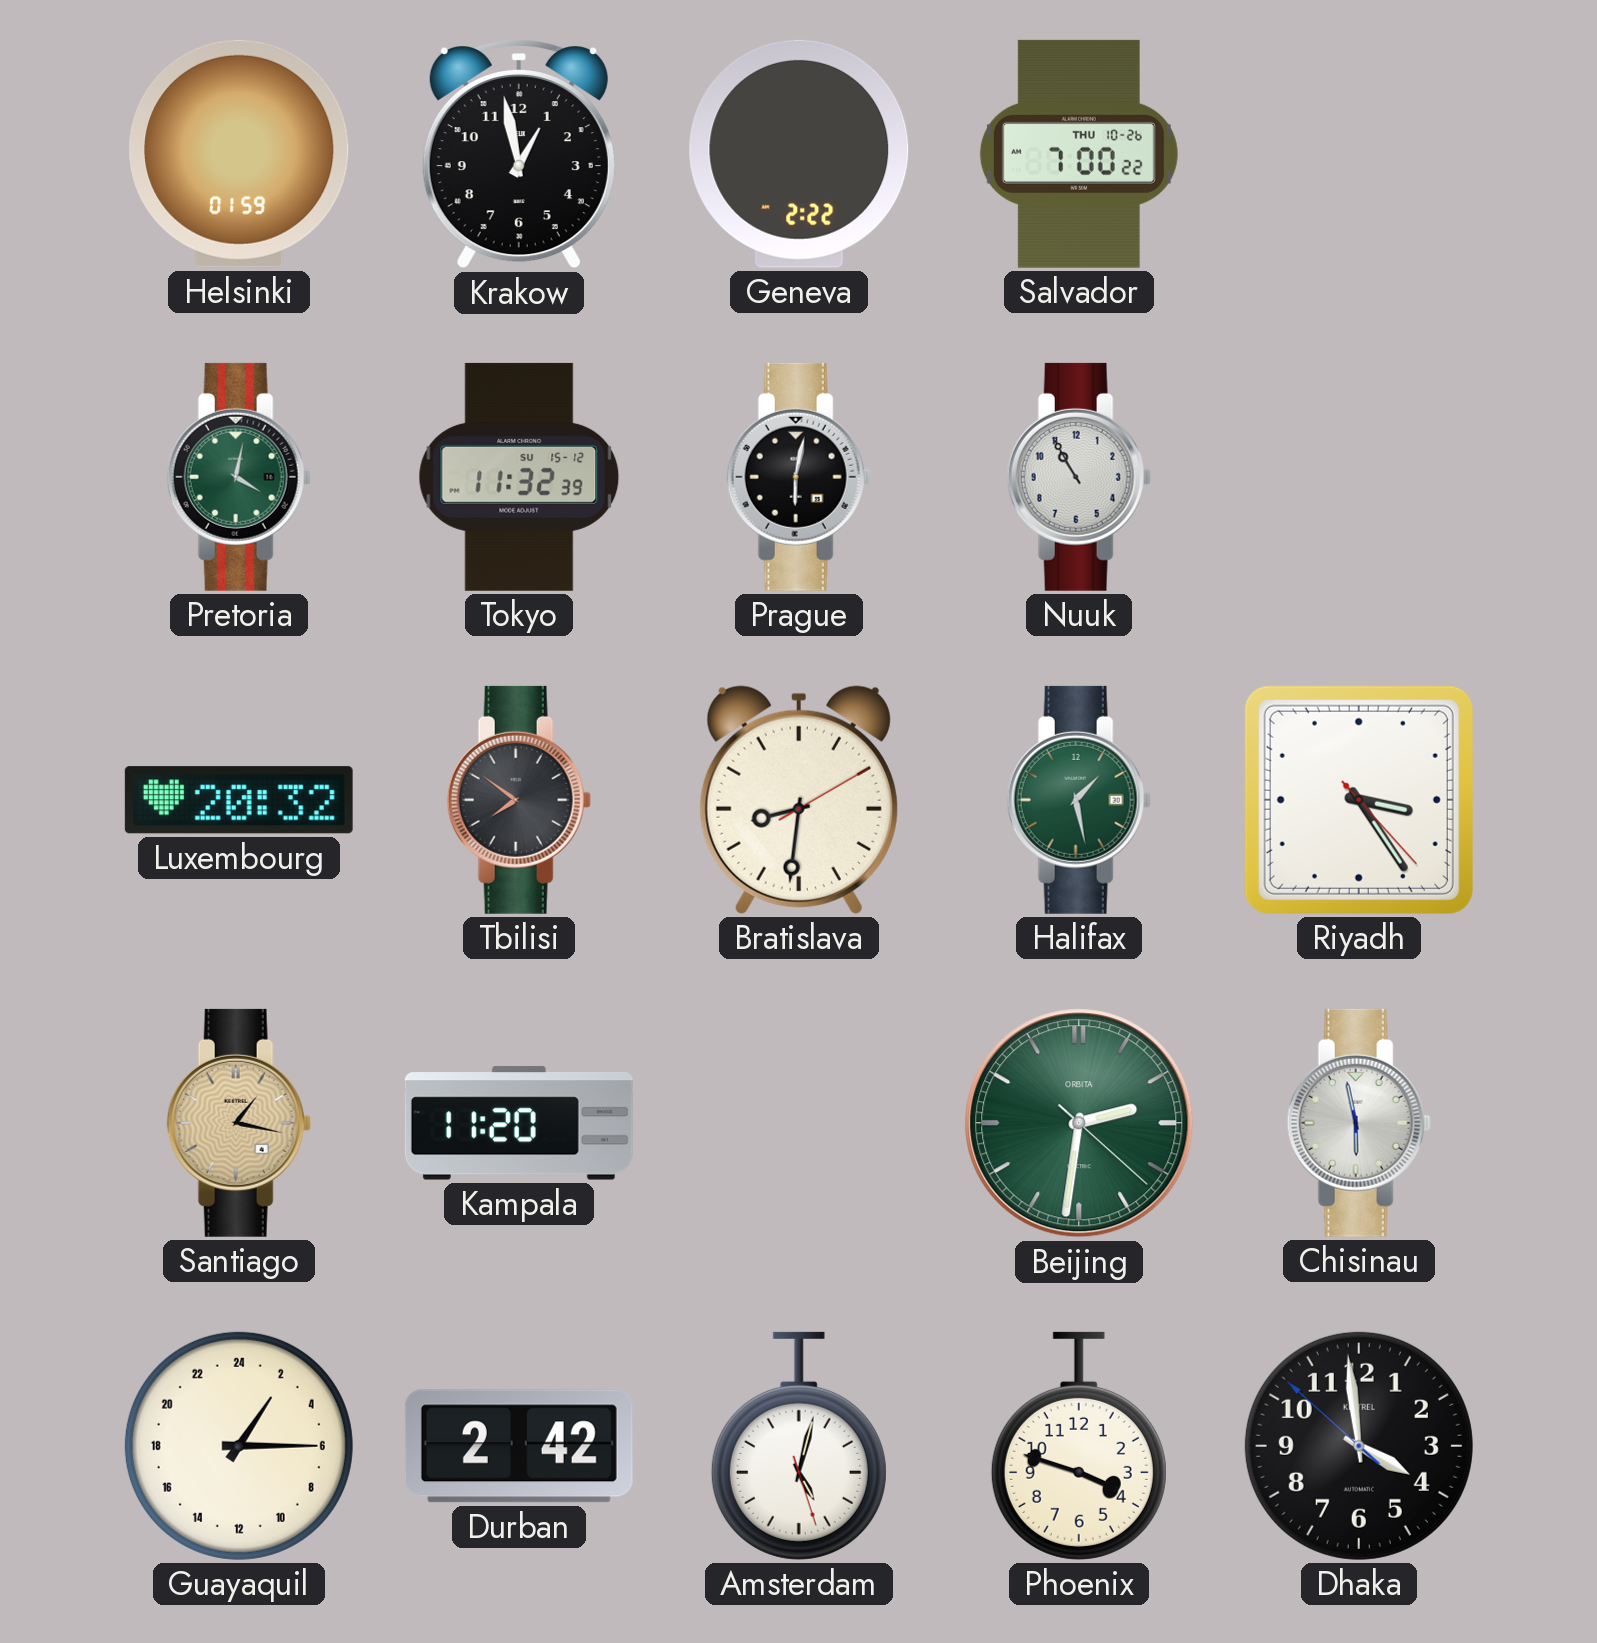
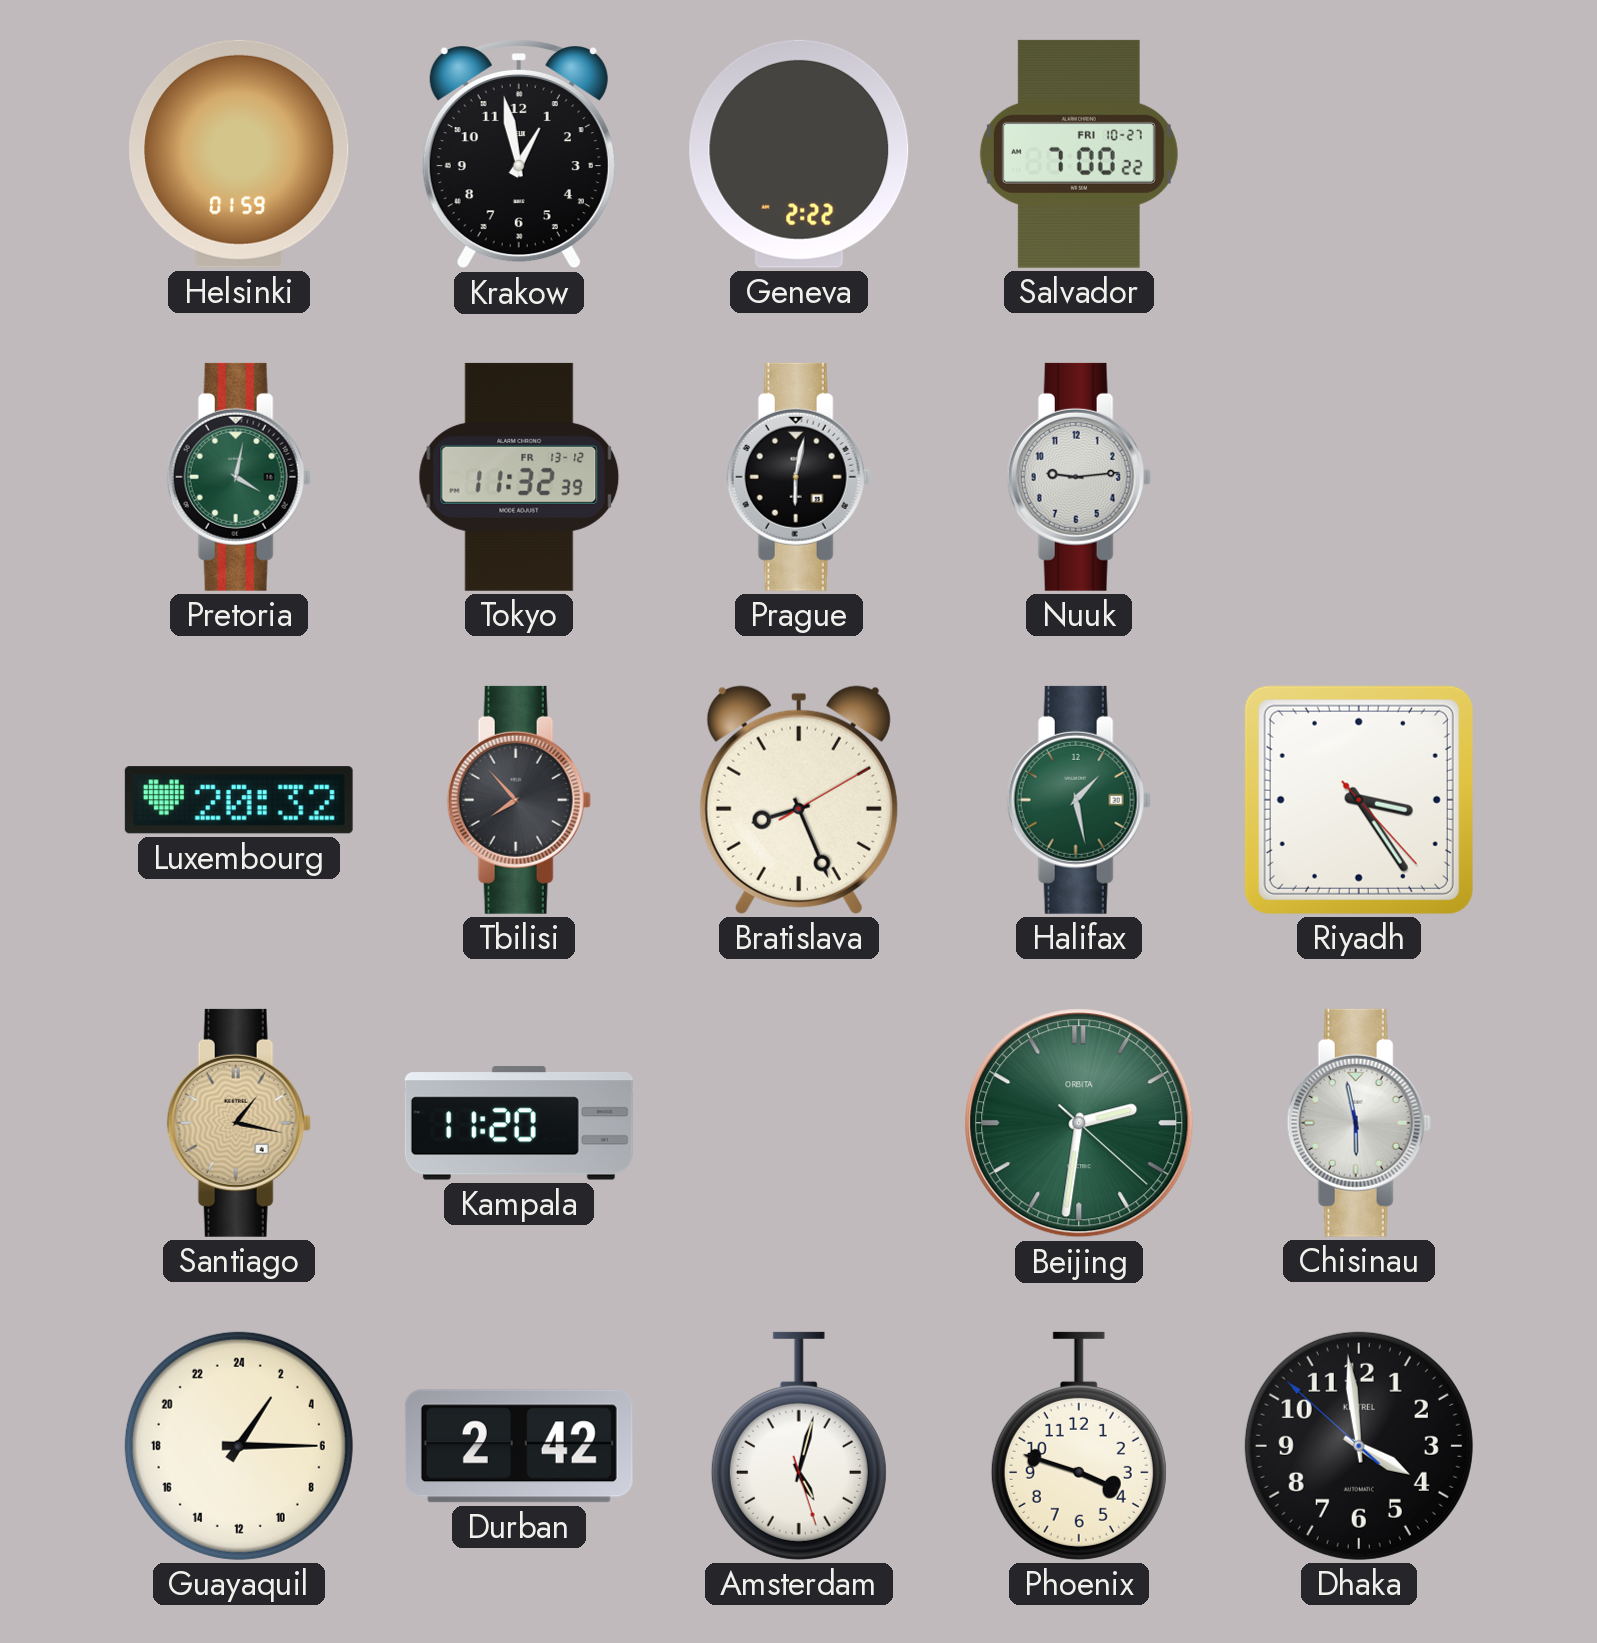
Salvador date: THU 10-26 -> FRI 10-27 (1079, 154)
Tokyo date: SU 15-12 -> FR 13-12 (519, 477)
Nuuk: 10:55 -> 9:14 (1079, 477)
Tbilisi: 7:51 -> 7:53 (519, 800)
Bratislava: 8:31 -> 8:26 (799, 800)
